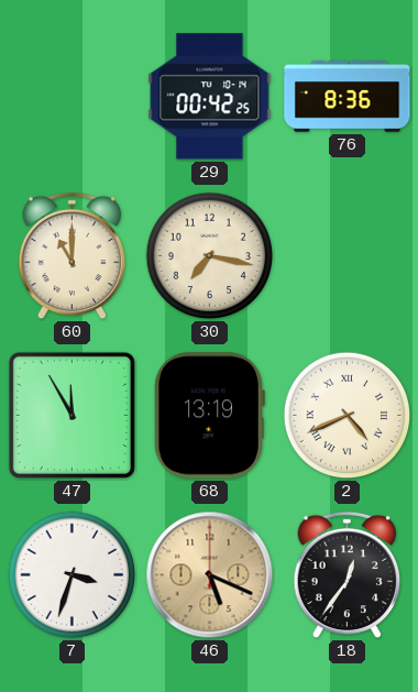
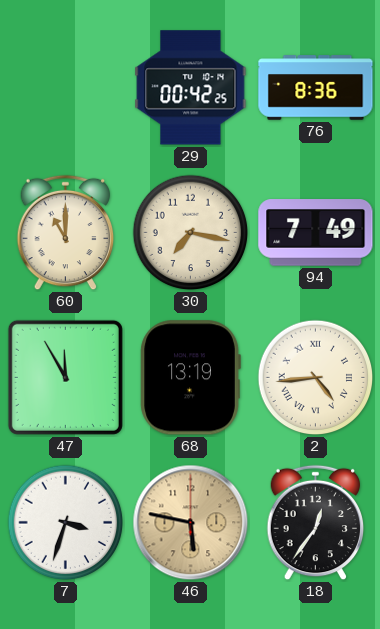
94: none -> 7:49 (316, 233)
2: 4:41 -> 4:44 (316, 378)
46: 5:19 -> 5:47 (191, 523)
